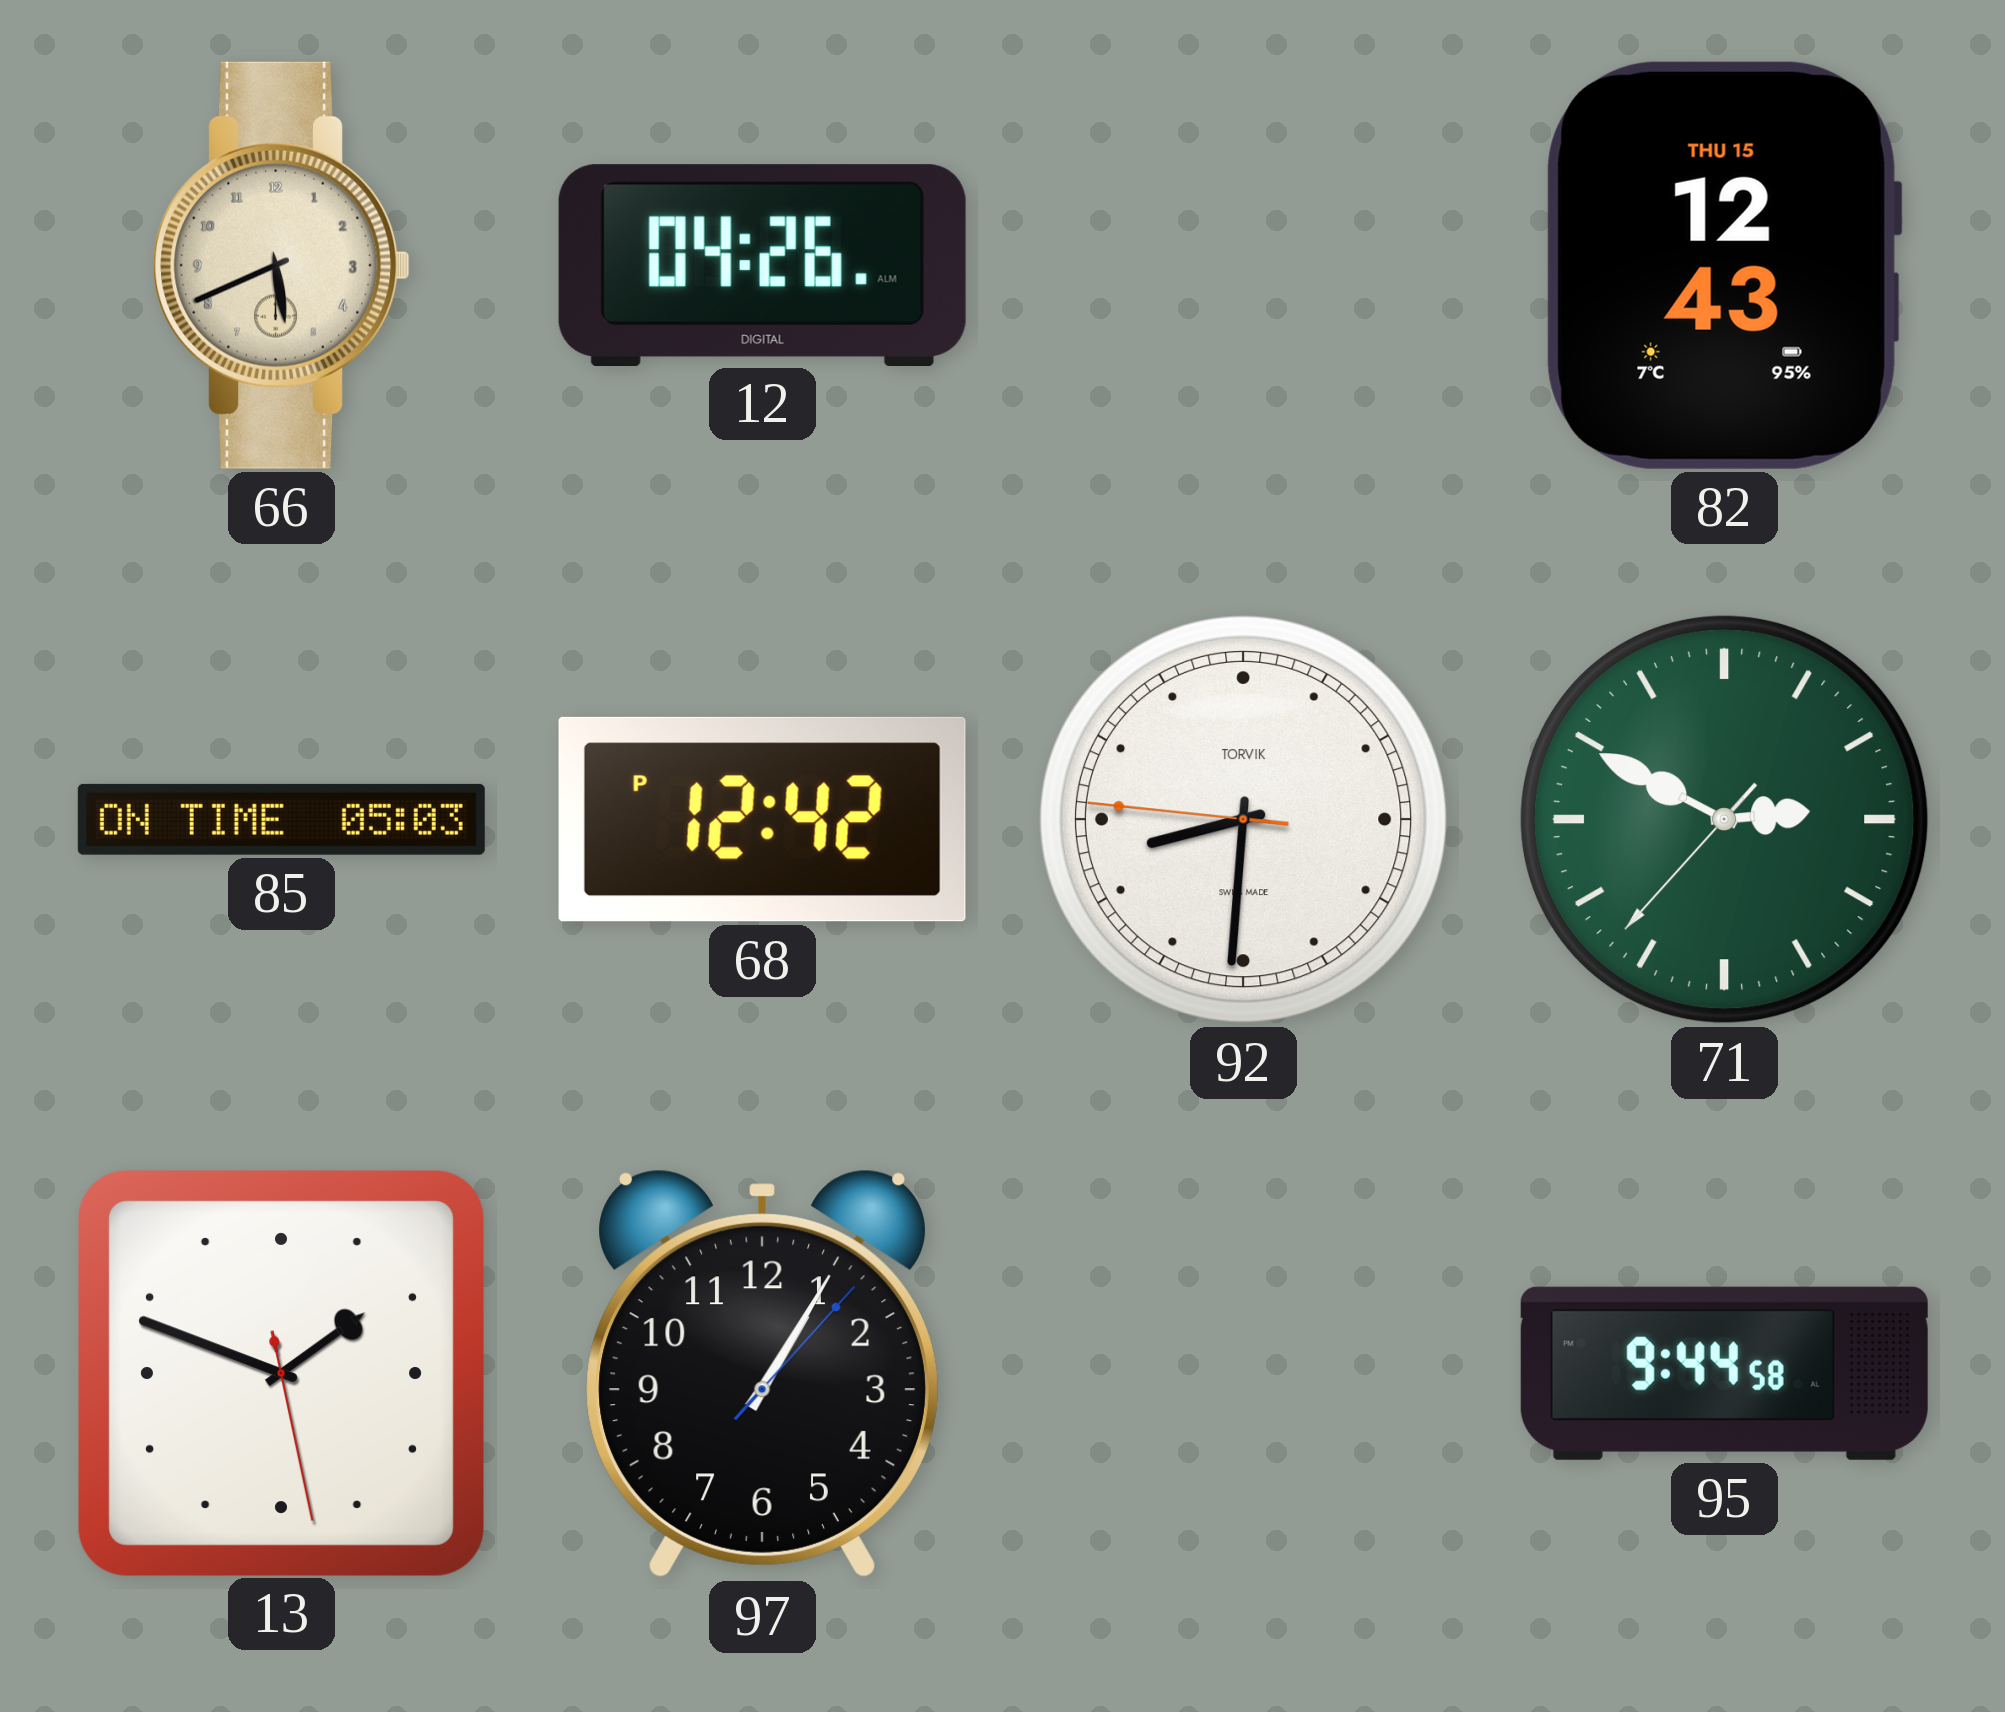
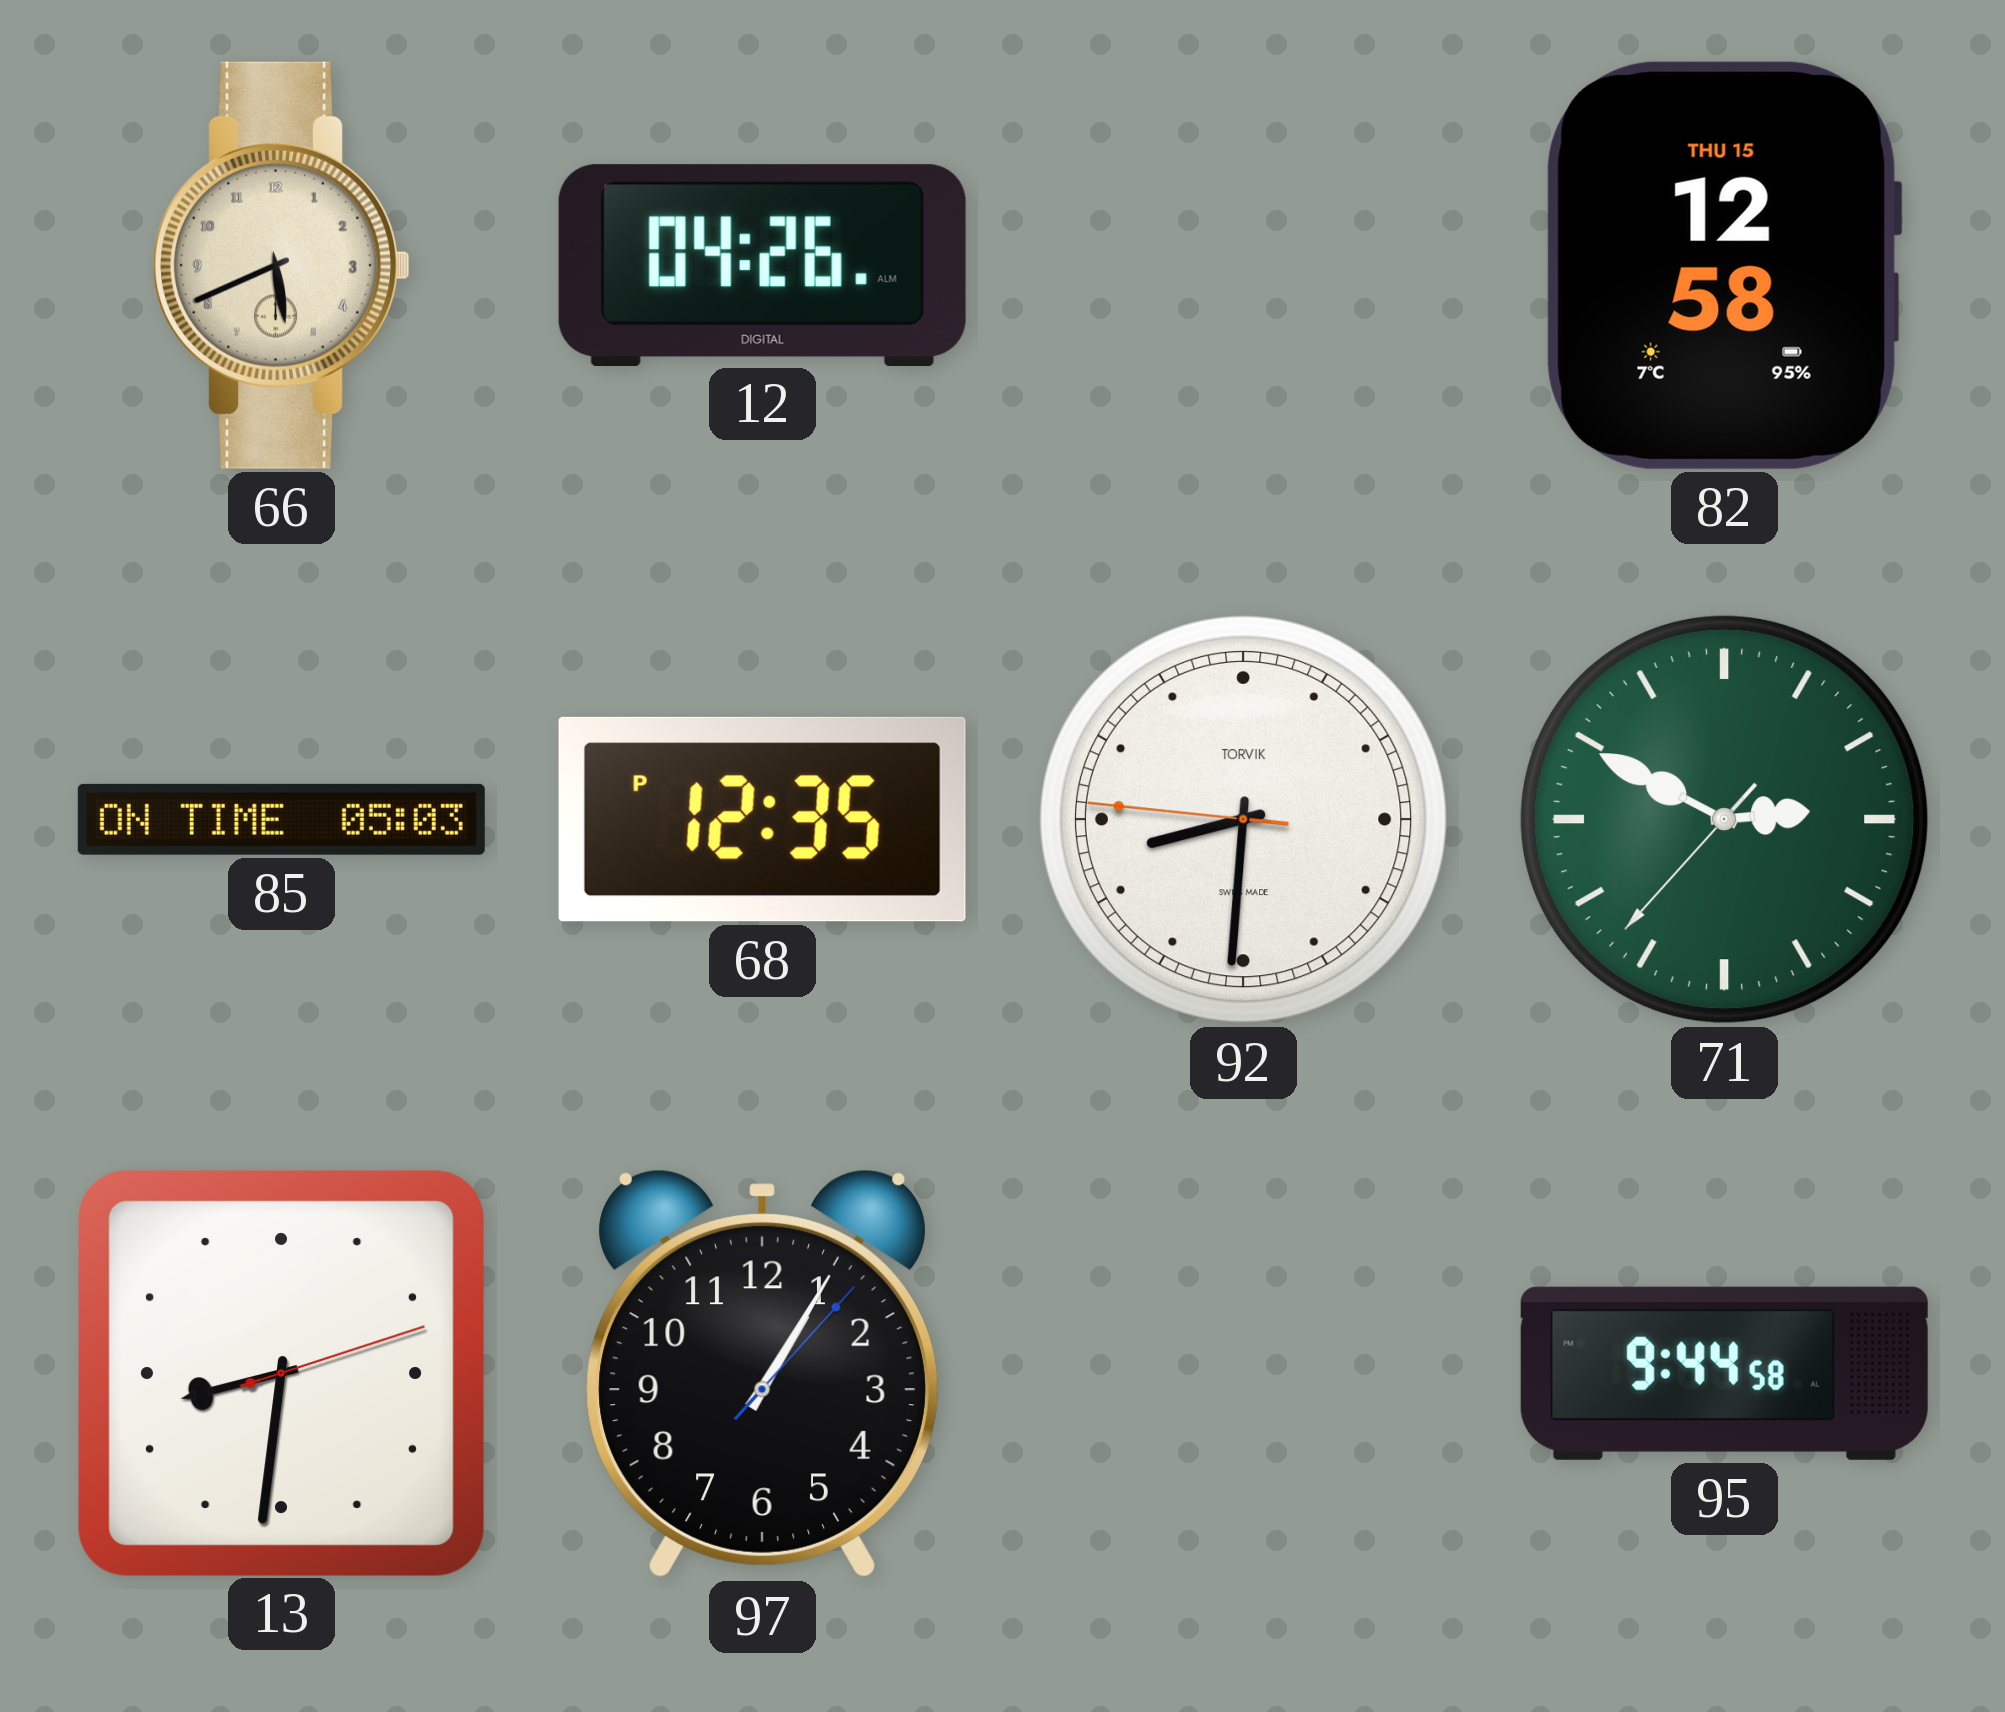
82: 12:43 -> 12:58 (1724, 265)
68: 12:42 -> 12:35 (762, 819)
13: 1:48 -> 8:31 (281, 1373)
